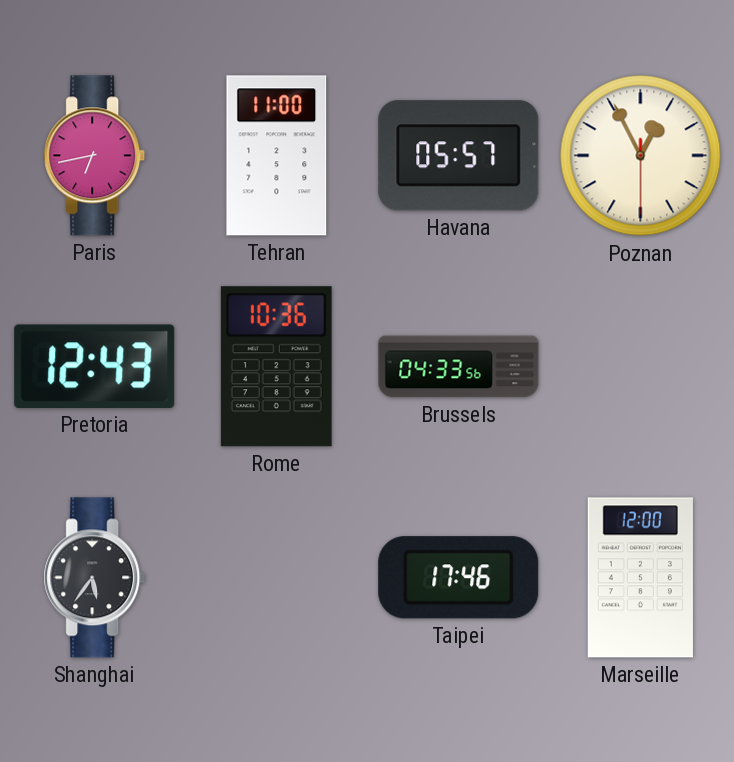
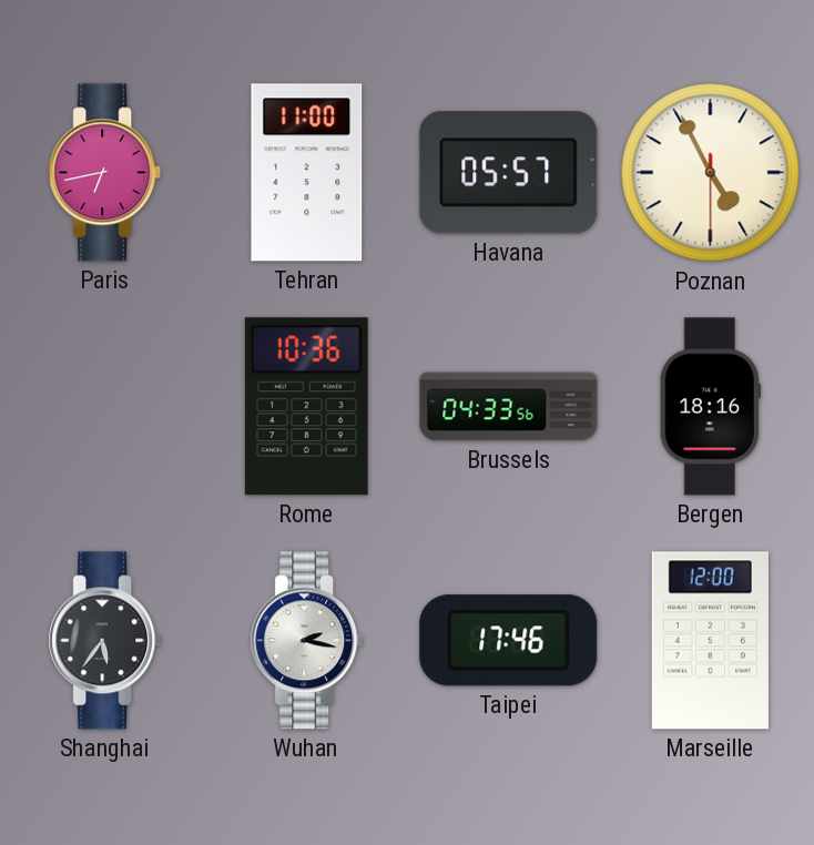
Poznan: 12:55 -> 4:55 (711, 173)
Pretoria: 12:43 -> none (95, 366)
Bergen: none -> 18:16 (710, 407)
Wuhan: none -> 2:17 (307, 641)
